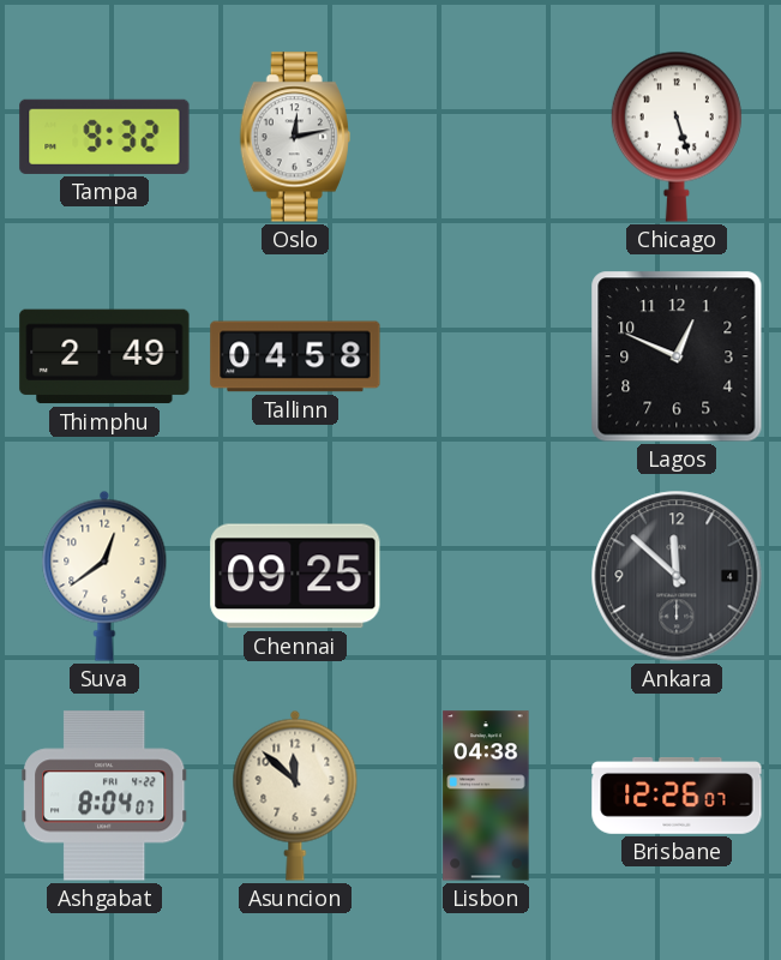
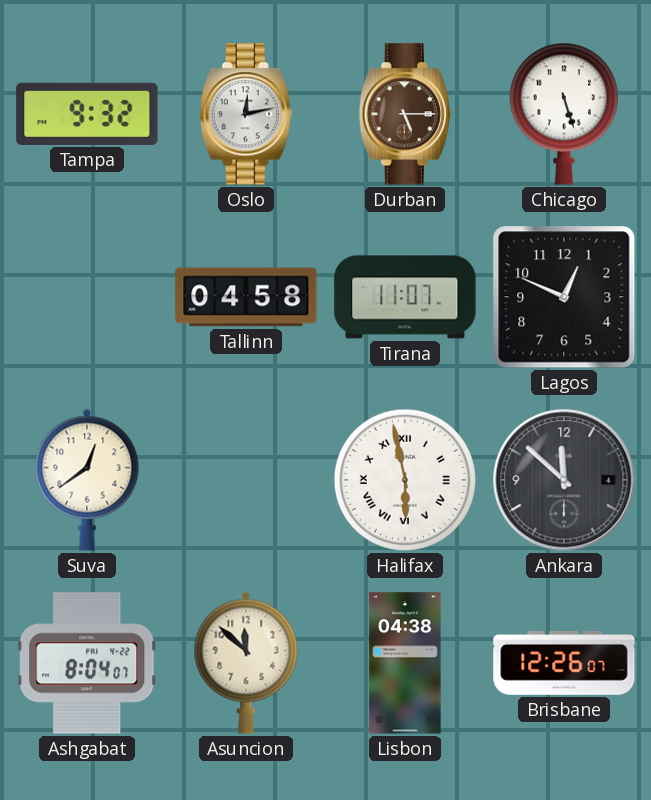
Durban: none -> 5:15 (405, 114)
Thimphu: 2:49 -> none (104, 356)
Tirana: none -> 11:07 (405, 297)
Chennai: 09:25 -> none (295, 576)
Halifax: none -> 5:58 (405, 480)
